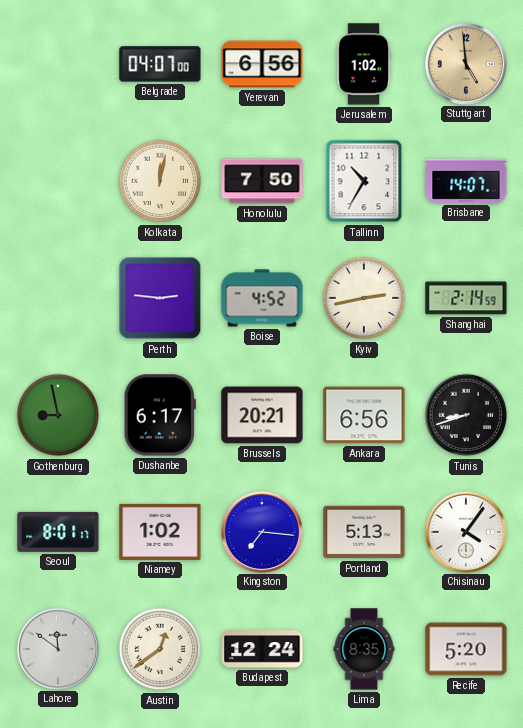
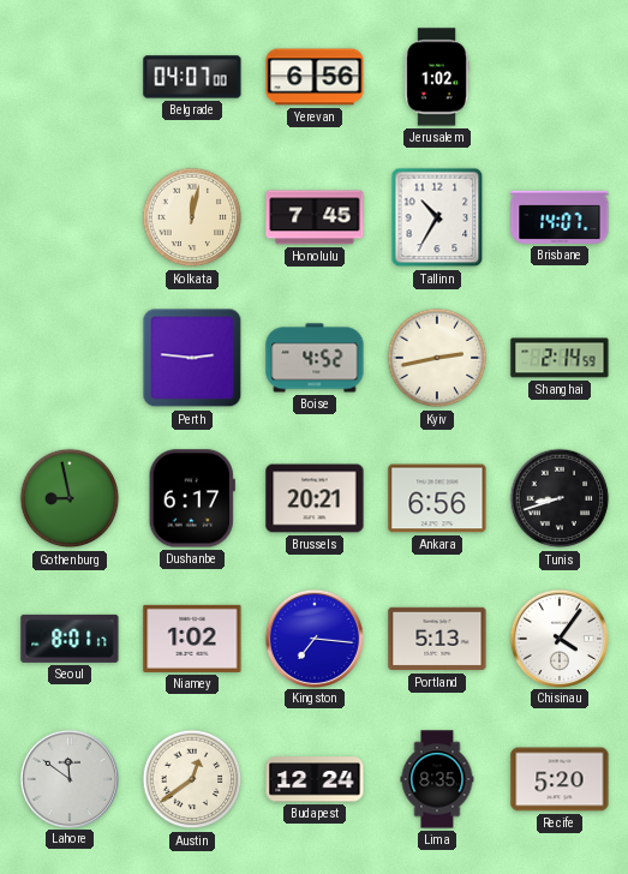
Stuttgart: 4:59 -> none (465, 63)
Honolulu: 7:50 -> 7:45 (315, 217)
